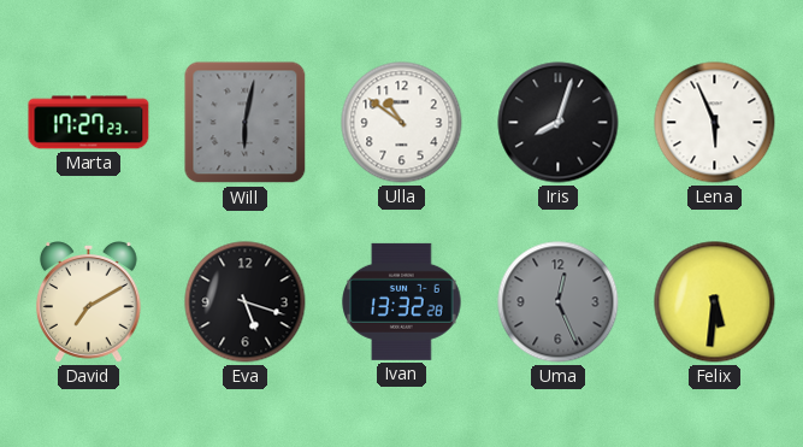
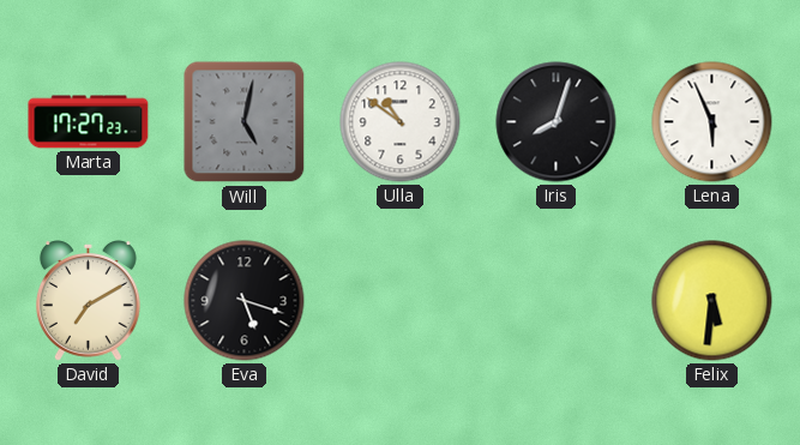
Will: 6:02 -> 5:02 (245, 122)
Ivan: 13:32 -> none (402, 301)
Uma: 12:26 -> none (559, 302)
